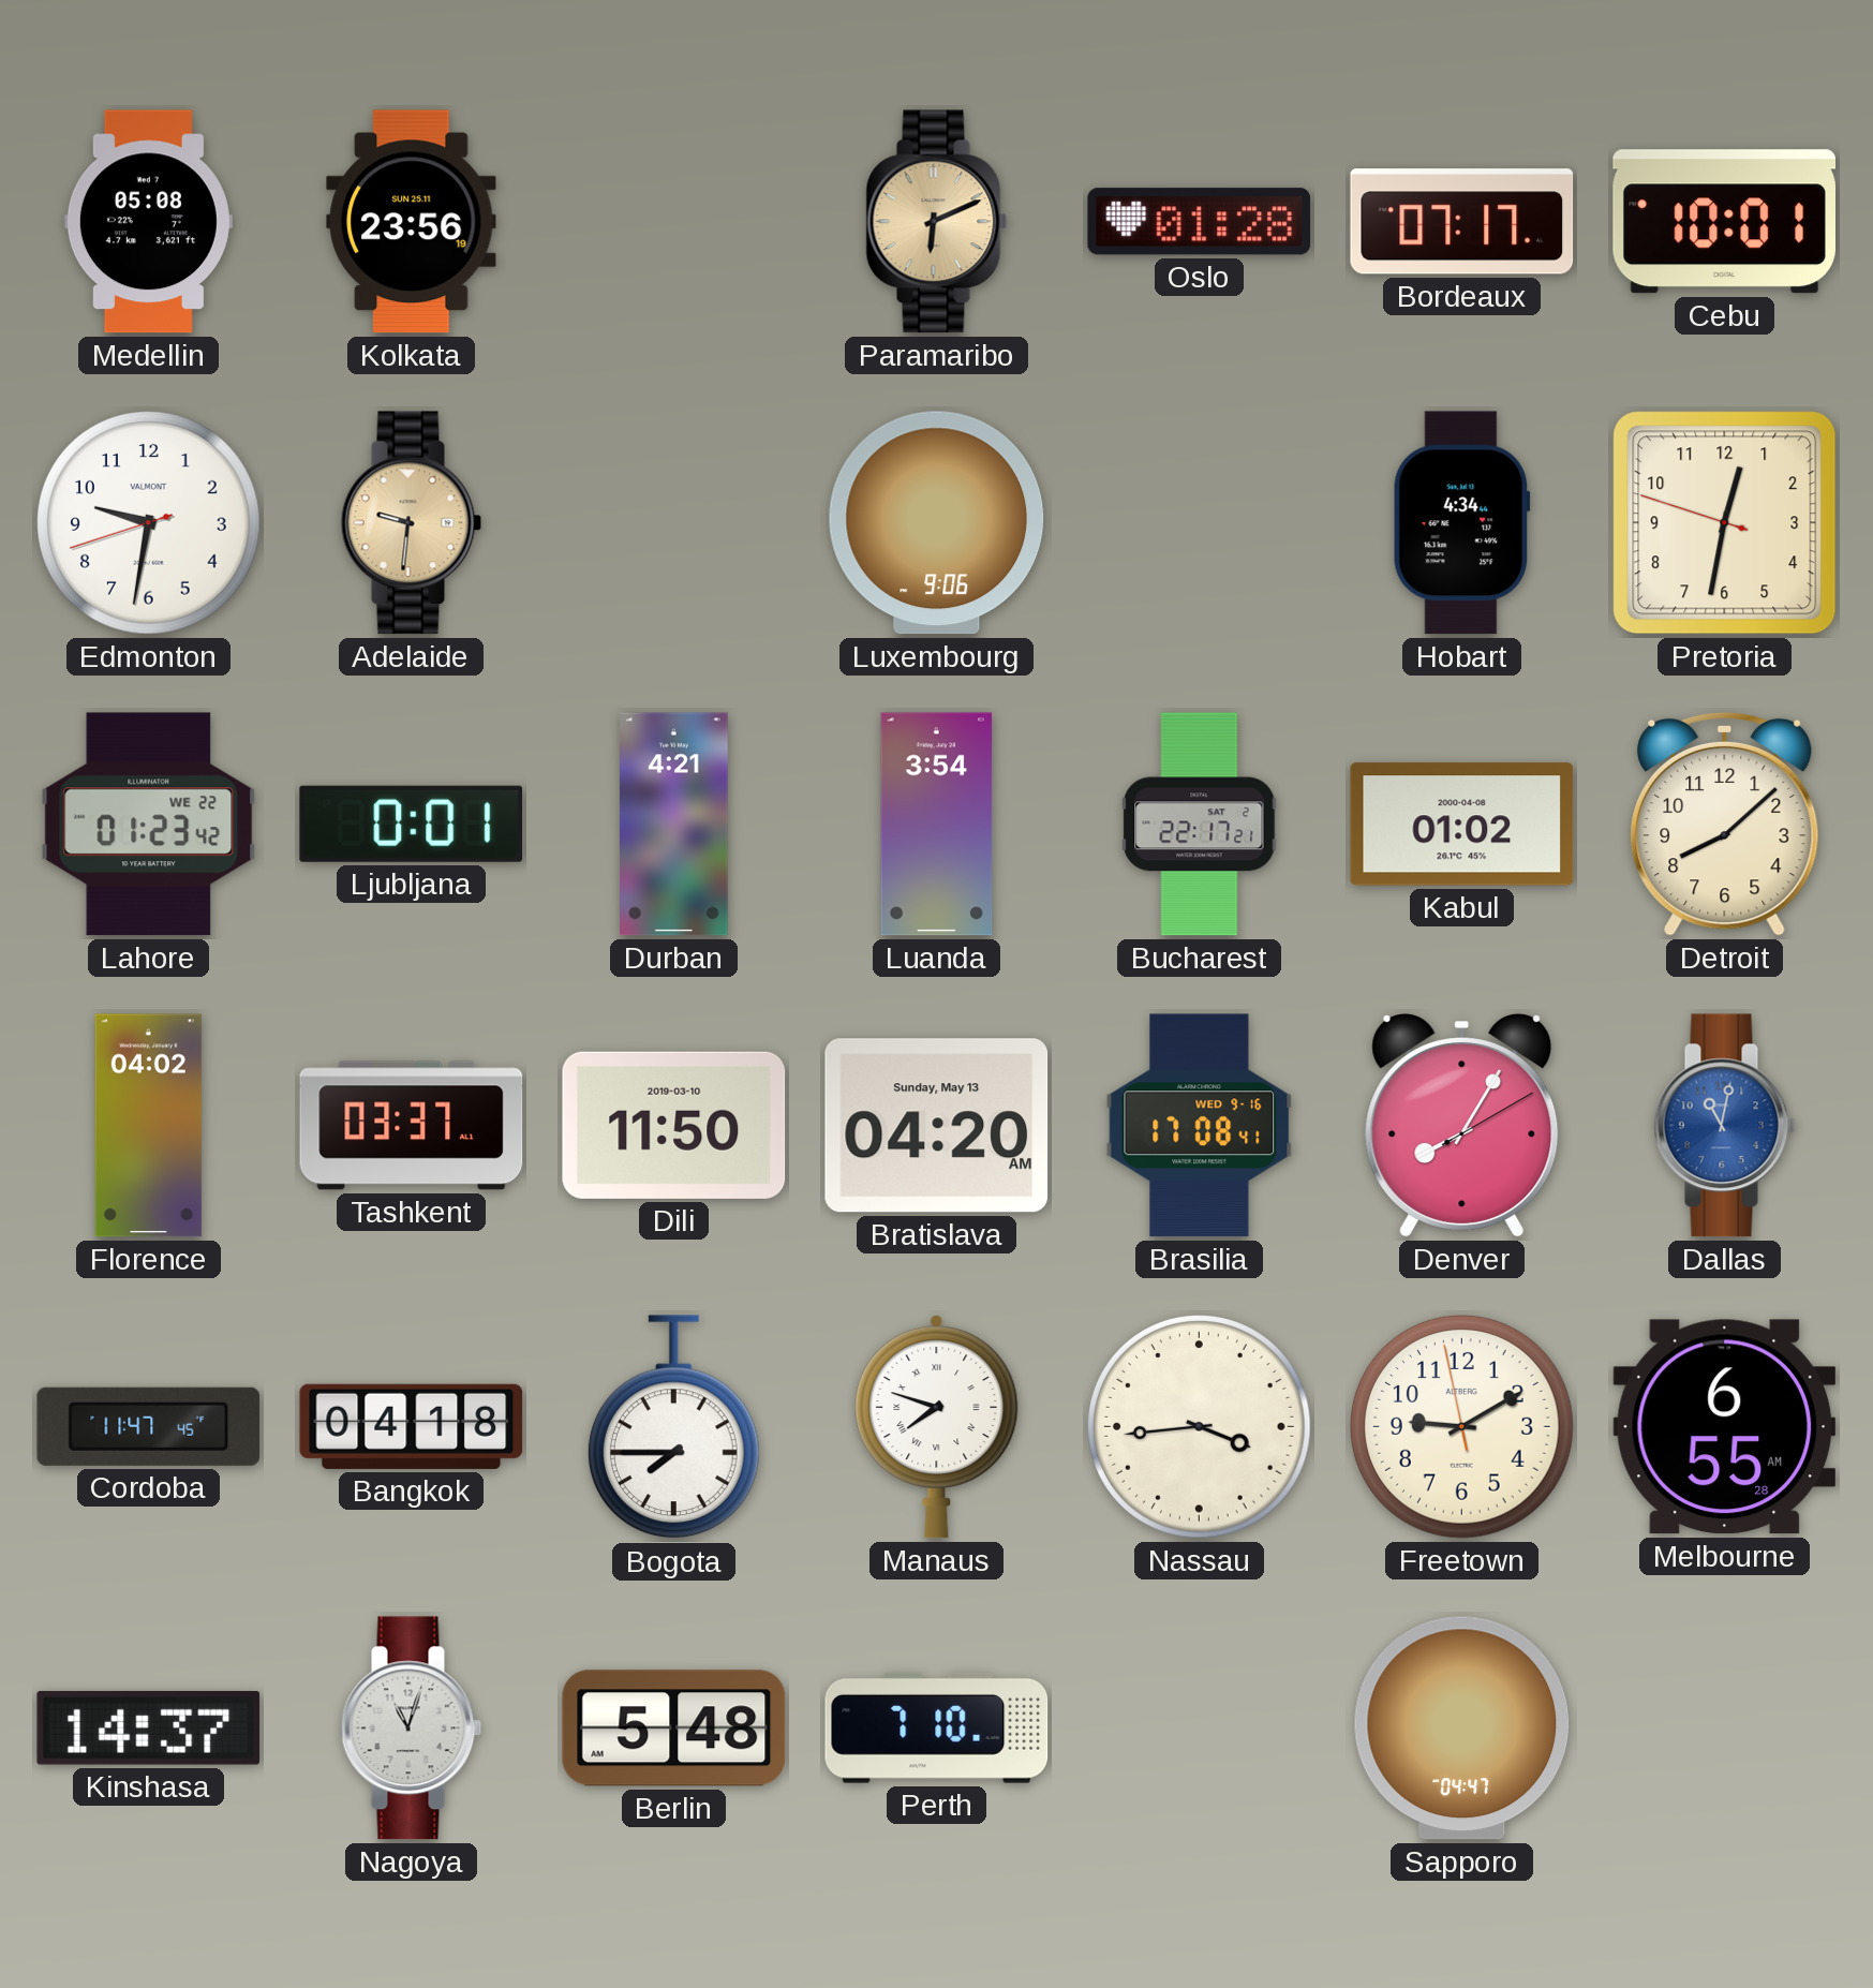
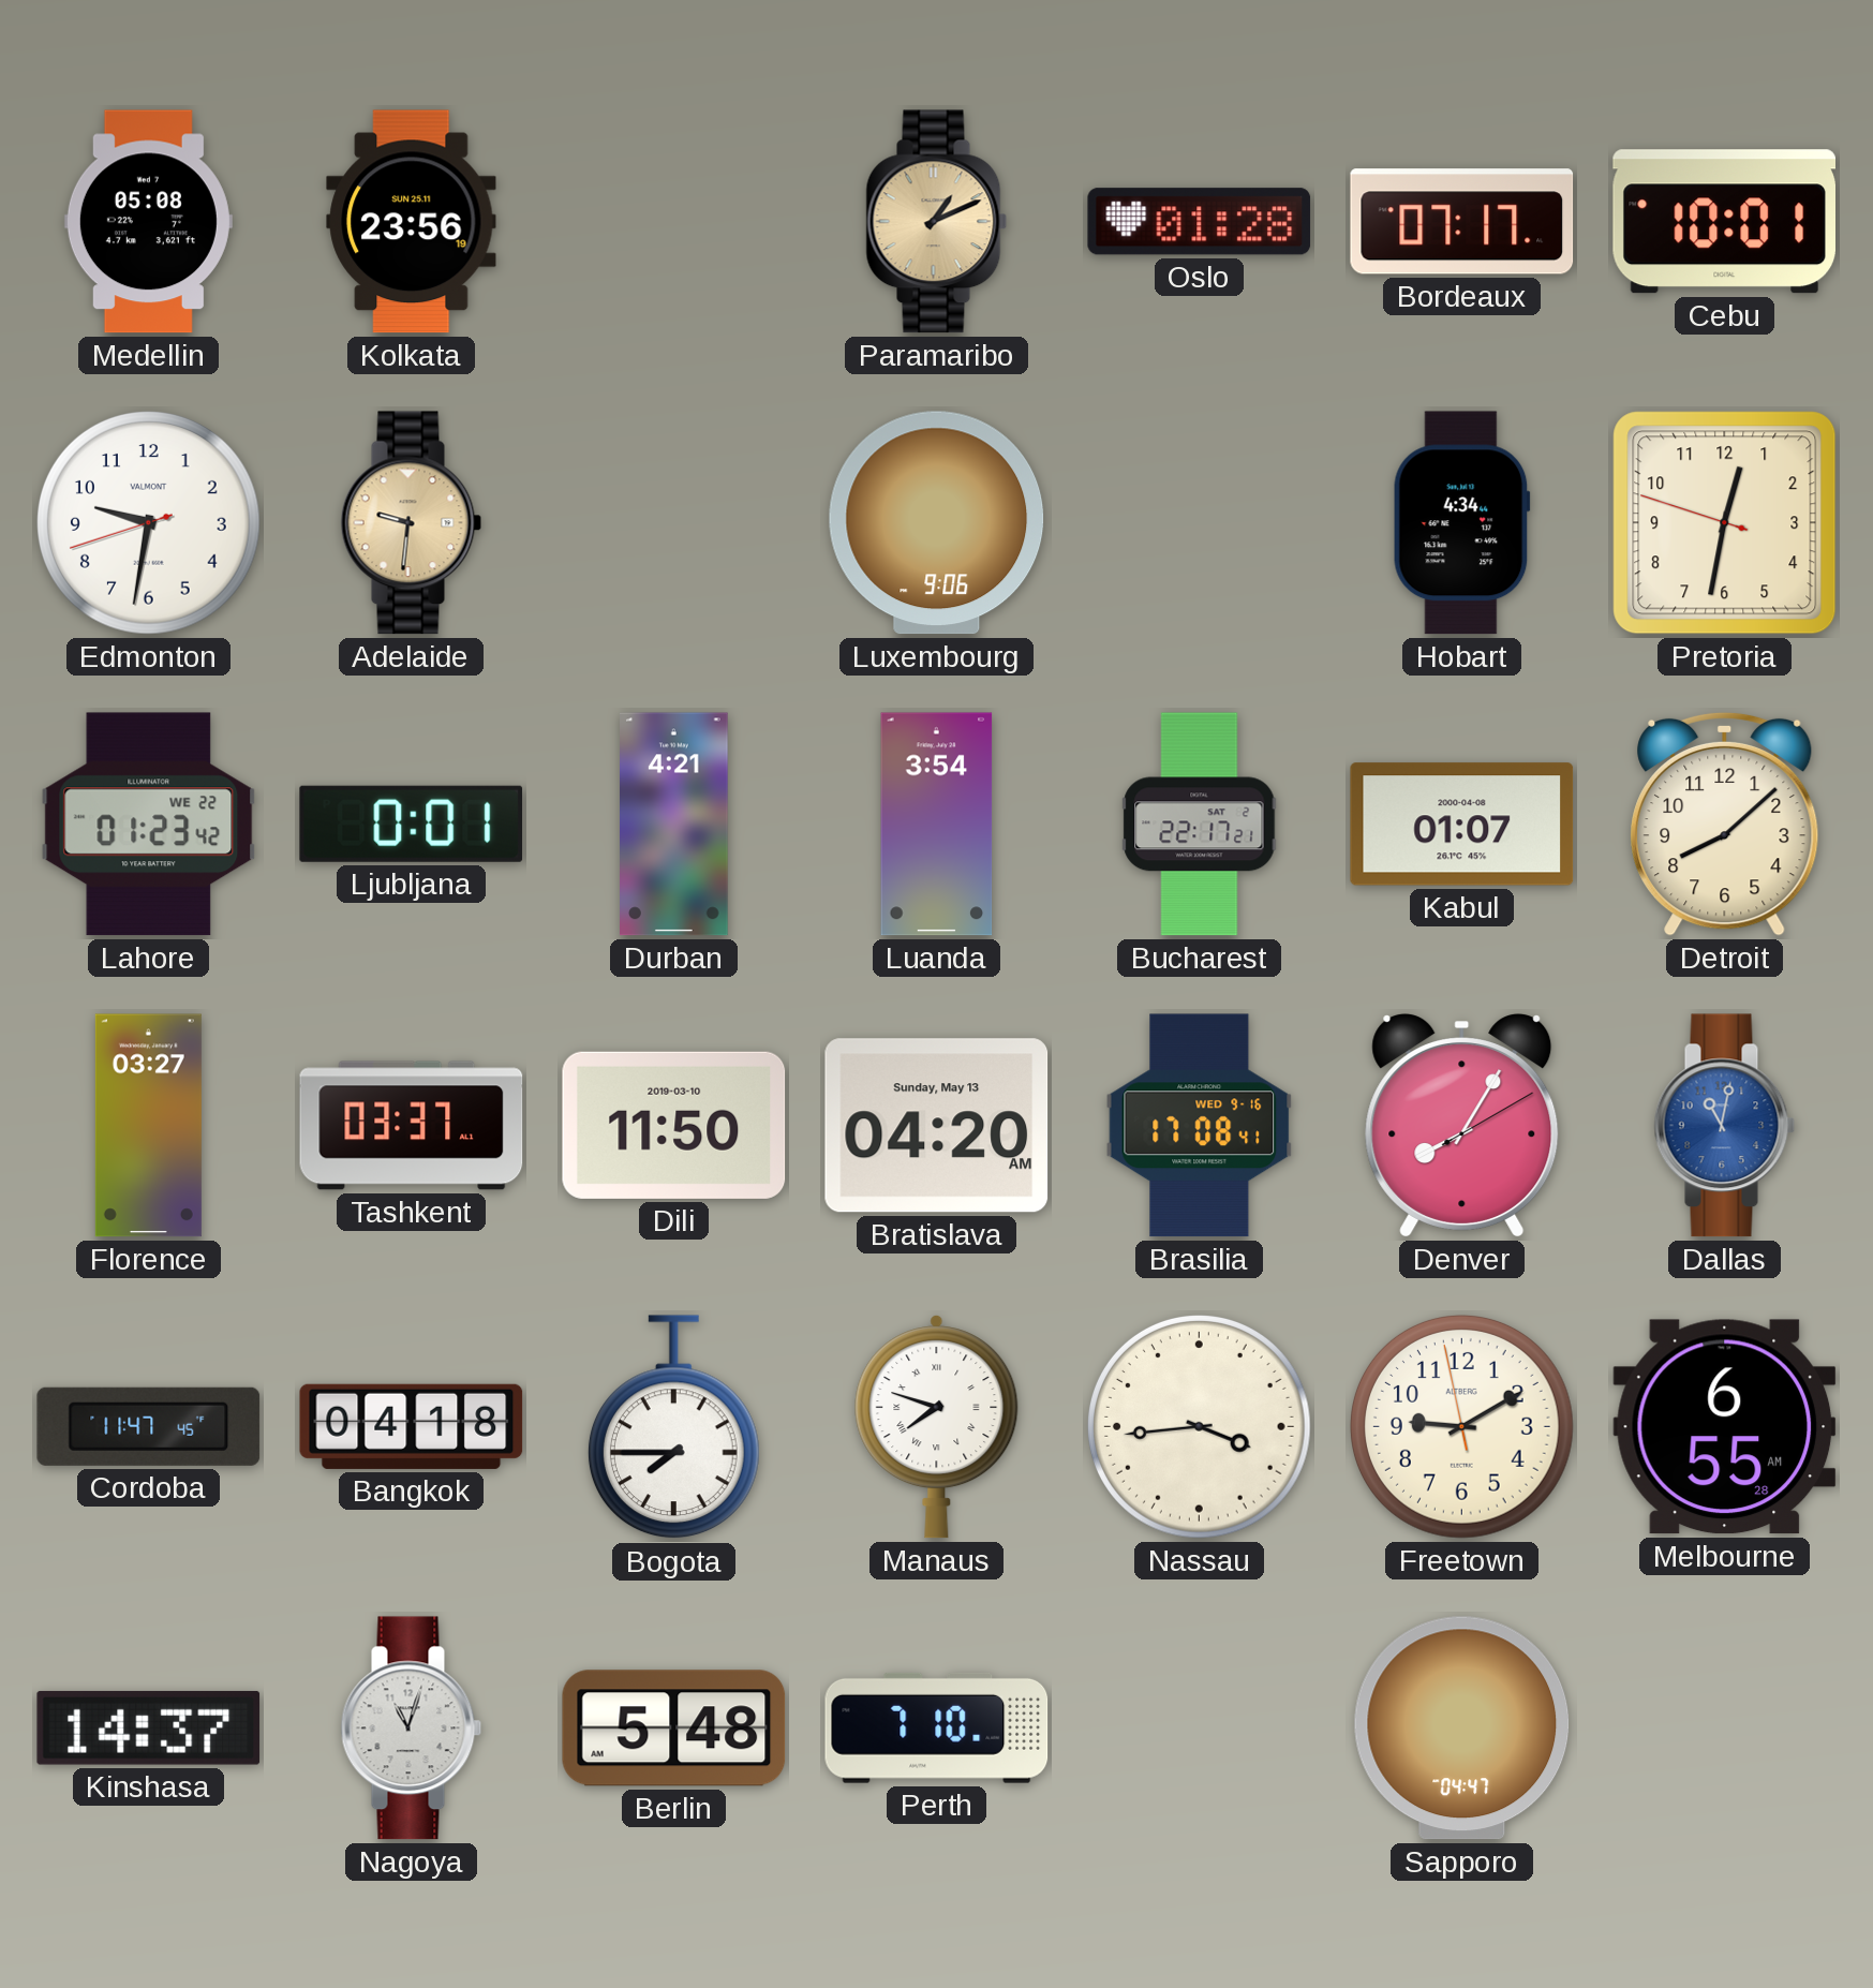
Paramaribo: 6:11 -> 1:11 (937, 222)
Kabul: 01:02 -> 01:07 (1462, 825)
Florence: 04:02 -> 03:27 (148, 1126)
